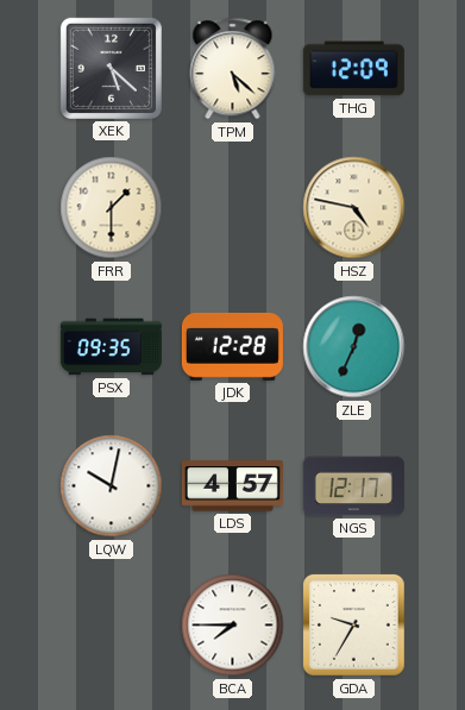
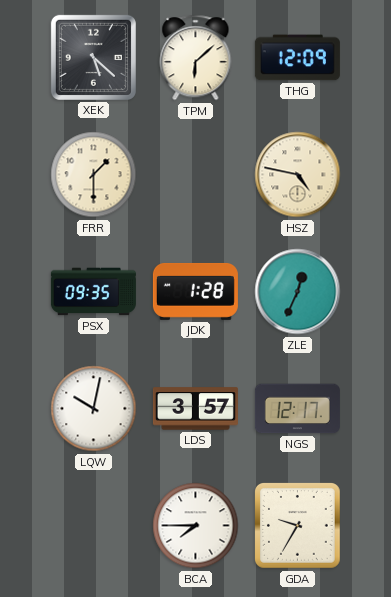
TPM: 5:22 -> 6:08 (196, 58)
JDK: 12:28 -> 1:28 (195, 291)
LDS: 4:57 -> 3:57 (195, 409)
